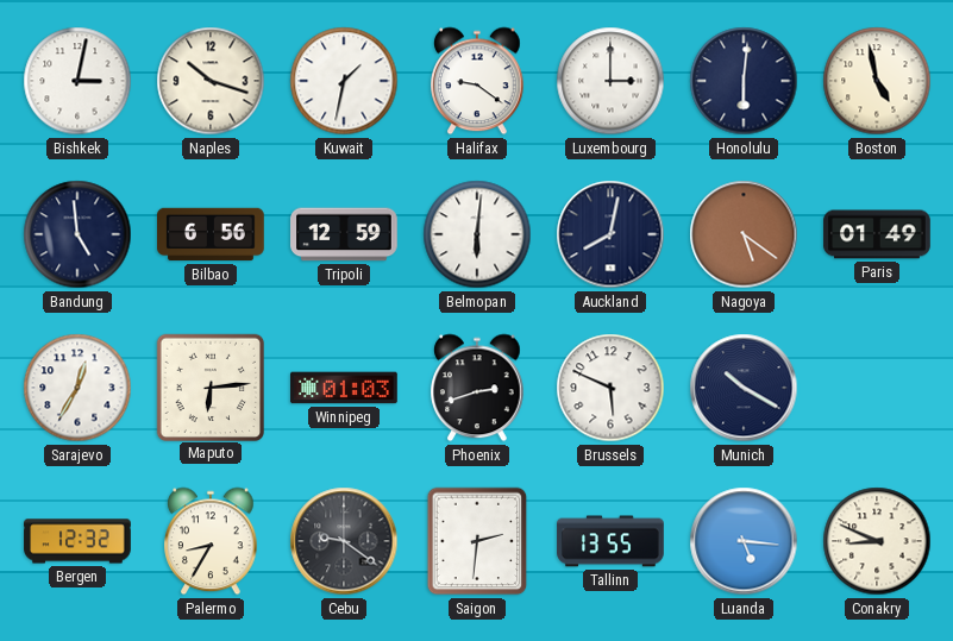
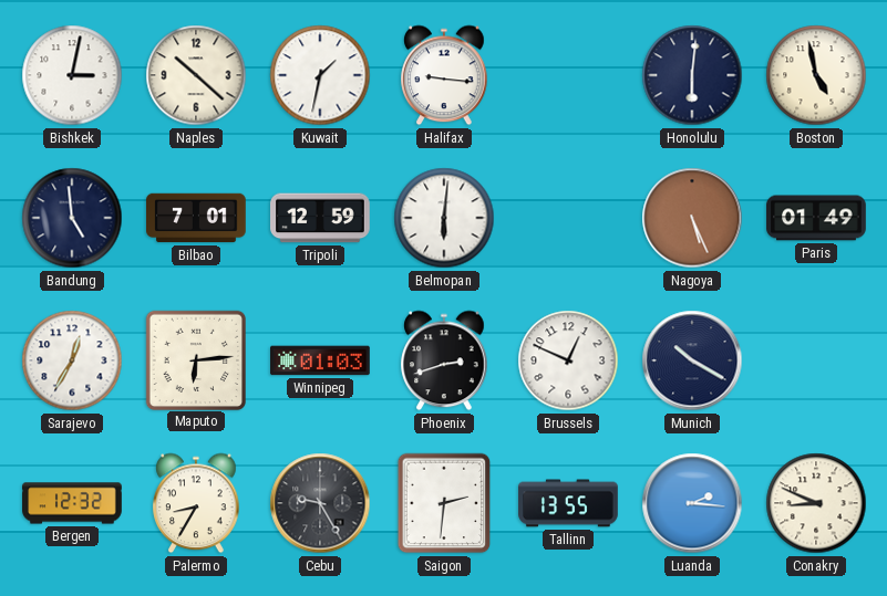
Naples: 10:18 -> 10:22 (196, 75)
Halifax: 9:21 -> 9:16 (444, 75)
Luxembourg: 3:00 -> none (610, 81)
Bilbao: 6:56 -> 7:01 (196, 218)
Auckland: 8:02 -> none (610, 234)
Nagoya: 5:21 -> 5:26 (692, 218)
Brussels: 5:49 -> 12:49 (568, 360)
Cebu: 9:21 -> 9:25 (320, 503)
Luanda: 5:16 -> 2:16 (692, 503)
